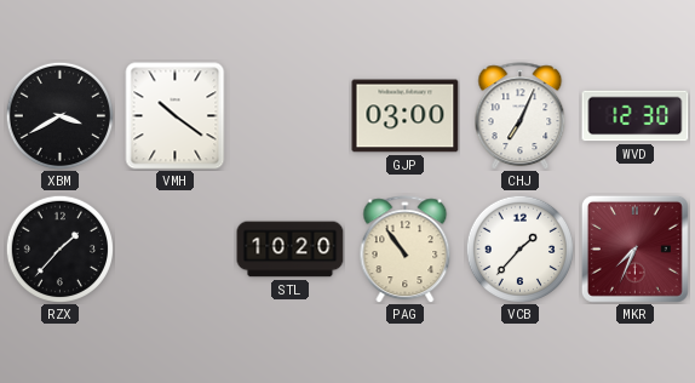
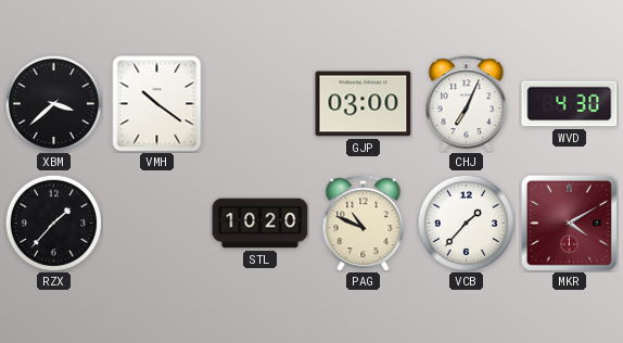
XBM: 3:40 -> 3:38 (53, 103)
WVD: 12:30 -> 4:30 (570, 104)
PAG: 10:54 -> 10:49 (364, 224)
MKR: 7:34 -> 4:10 (569, 223)
